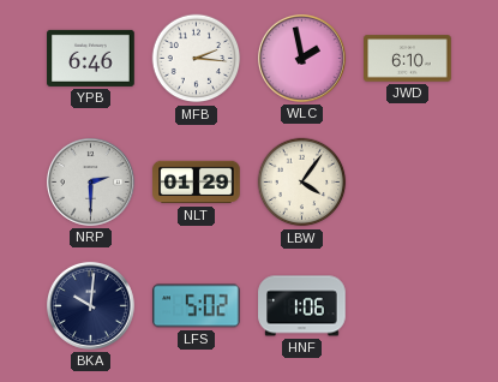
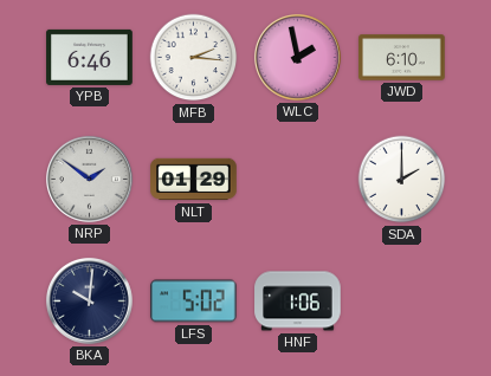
NRP: 2:30 -> 1:51 (89, 179)
LBW: 4:06 -> none (302, 183)
SDA: none -> 2:00 (402, 180)
